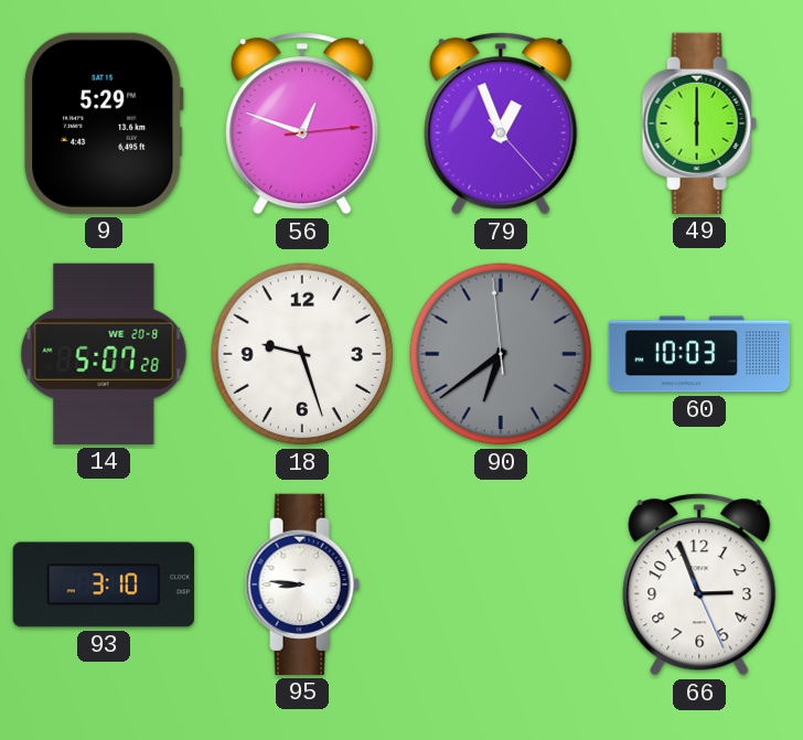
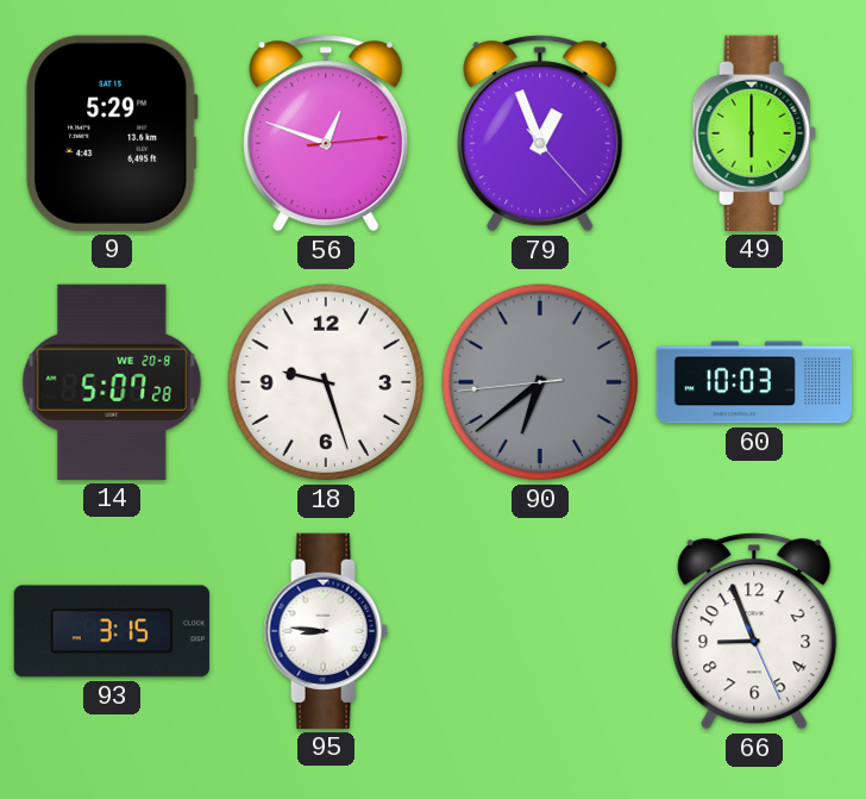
90: 6:38:59 -> 6:38:44 (540, 382)
93: 3:10 -> 3:15 (112, 631)
66: 2:56 -> 8:56 (754, 631)
